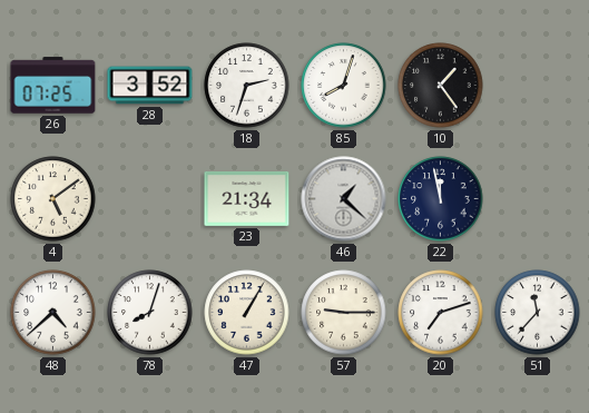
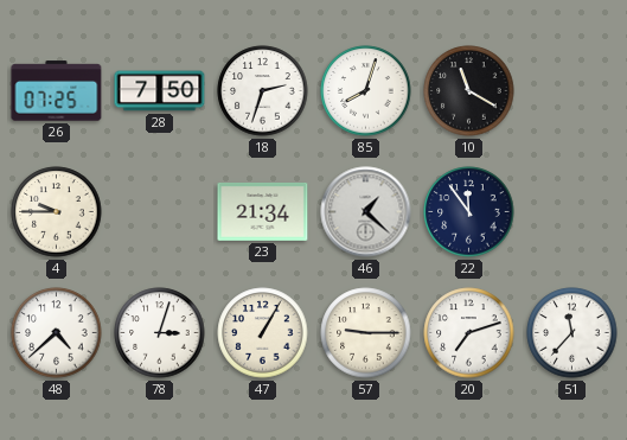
28: 3:52 -> 7:50 (160, 91)
10: 1:24 -> 11:20 (469, 91)
4: 5:09 -> 9:45 (57, 212)
22: 11:58 -> 11:54 (469, 212)
78: 8:03 -> 3:03 (160, 333)
